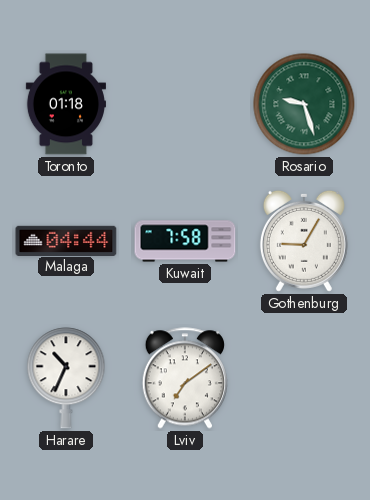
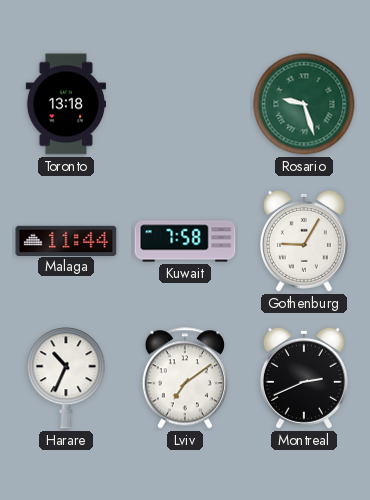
Toronto: 01:18 -> 13:18 (66, 104)
Malaga: 04:44 -> 11:44 (66, 240)
Montreal: none -> 2:41 (304, 378)
